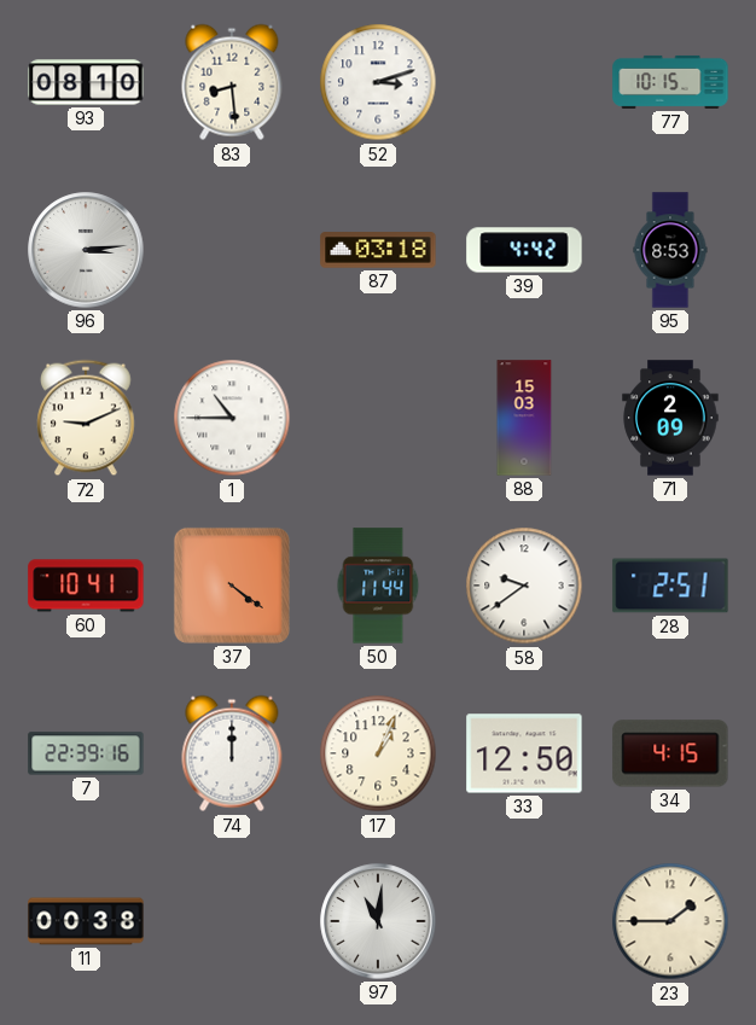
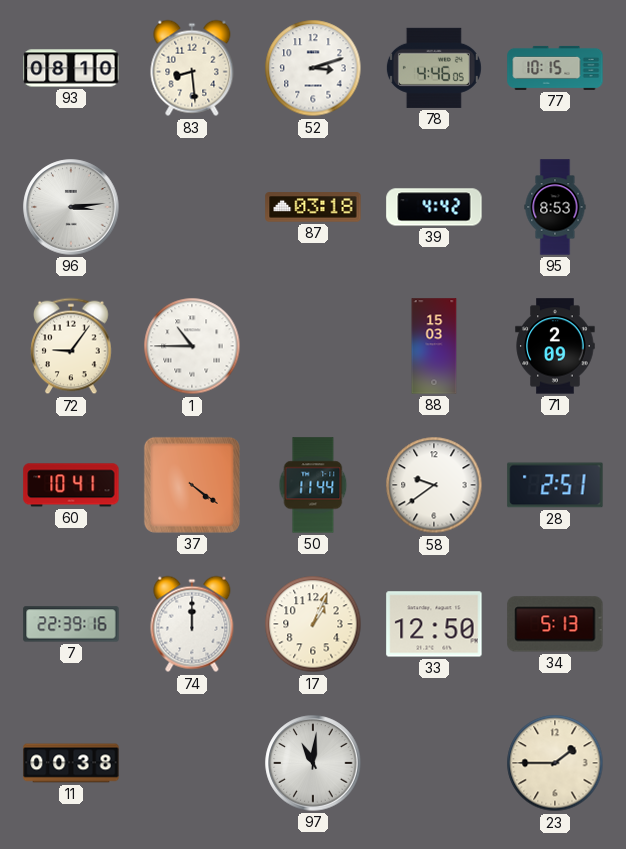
78: none -> 4:46 (434, 68)
72: 9:11 -> 9:06 (72, 346)
34: 4:15 -> 5:13 (555, 624)
